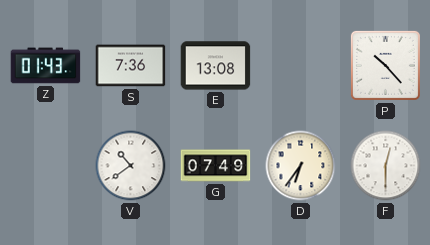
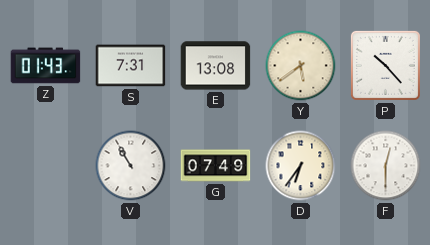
S: 7:36 -> 7:31 (131, 66)
Y: none -> 5:39 (301, 66)
V: 10:39 -> 10:55 (131, 166)
